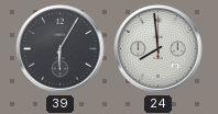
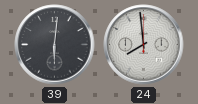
39: 6:05 -> 6:01 (55, 45)
